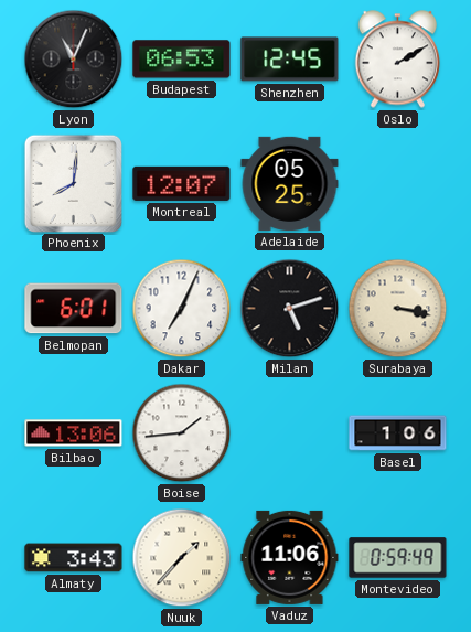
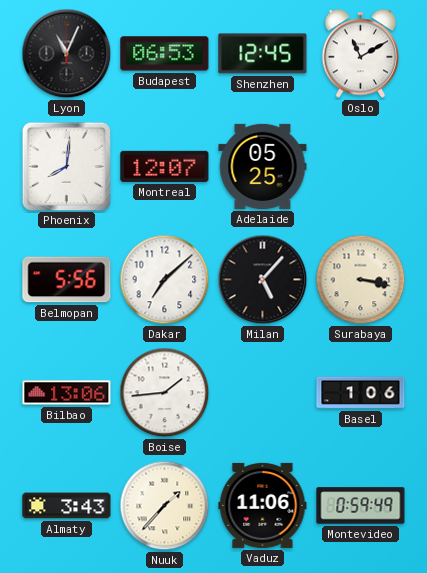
Oslo: 2:10 -> 11:10 (361, 54)
Belmopan: 6:01 -> 5:56 (67, 280)
Dakar: 7:04 -> 7:08 (165, 280)
Milan: 5:12 -> 5:07 (263, 280)
